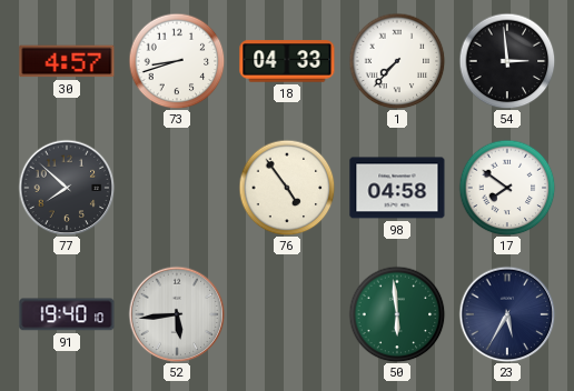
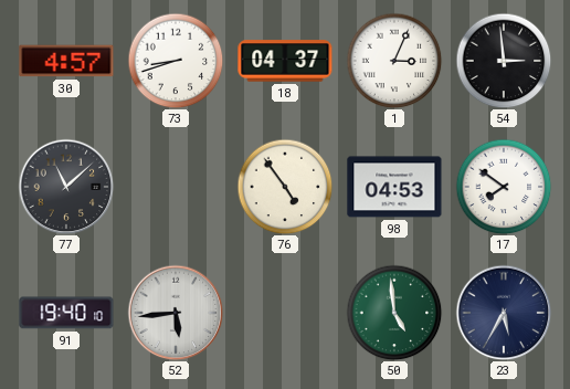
18: 04:33 -> 04:37 (285, 61)
1: 7:37 -> 3:04 (394, 61)
77: 7:52 -> 11:08 (66, 187)
98: 04:58 -> 04:53 (394, 187)
50: 5:59 -> 4:59 (394, 313)
